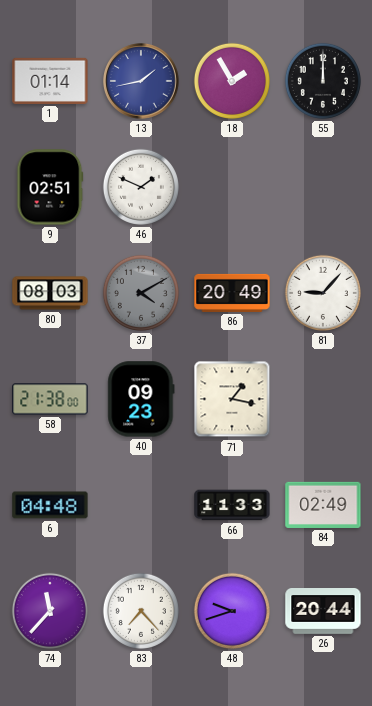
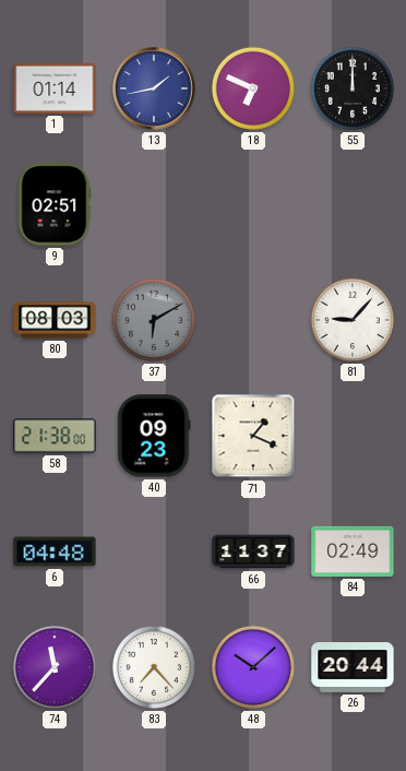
18: 1:55 -> 6:49 (253, 88)
46: 1:49 -> none (141, 187)
37: 4:10 -> 6:10 (154, 320)
86: 20:49 -> none (232, 293)
71: 1:17 -> 1:19 (253, 436)
66: 11:33 -> 11:37 (253, 551)
48: 9:42 -> 10:08 (253, 667)
